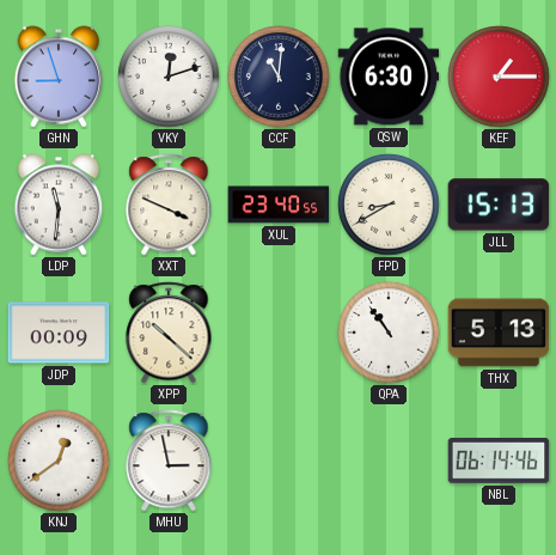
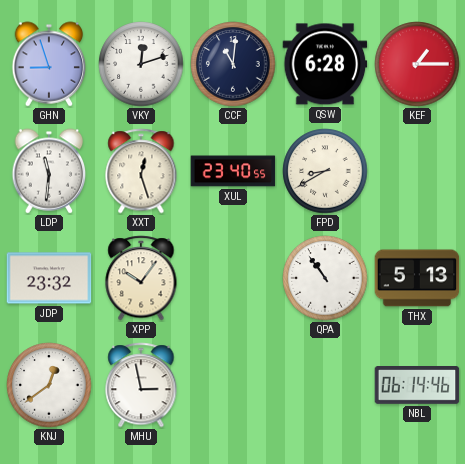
QSW: 6:30 -> 6:28 (325, 64)
XXT: 3:49 -> 12:27 (141, 171)
JLL: 15:13 -> none (499, 205)
JDP: 00:09 -> 23:32 (49, 278)
XPP: 10:22 -> 10:06 (141, 278)
